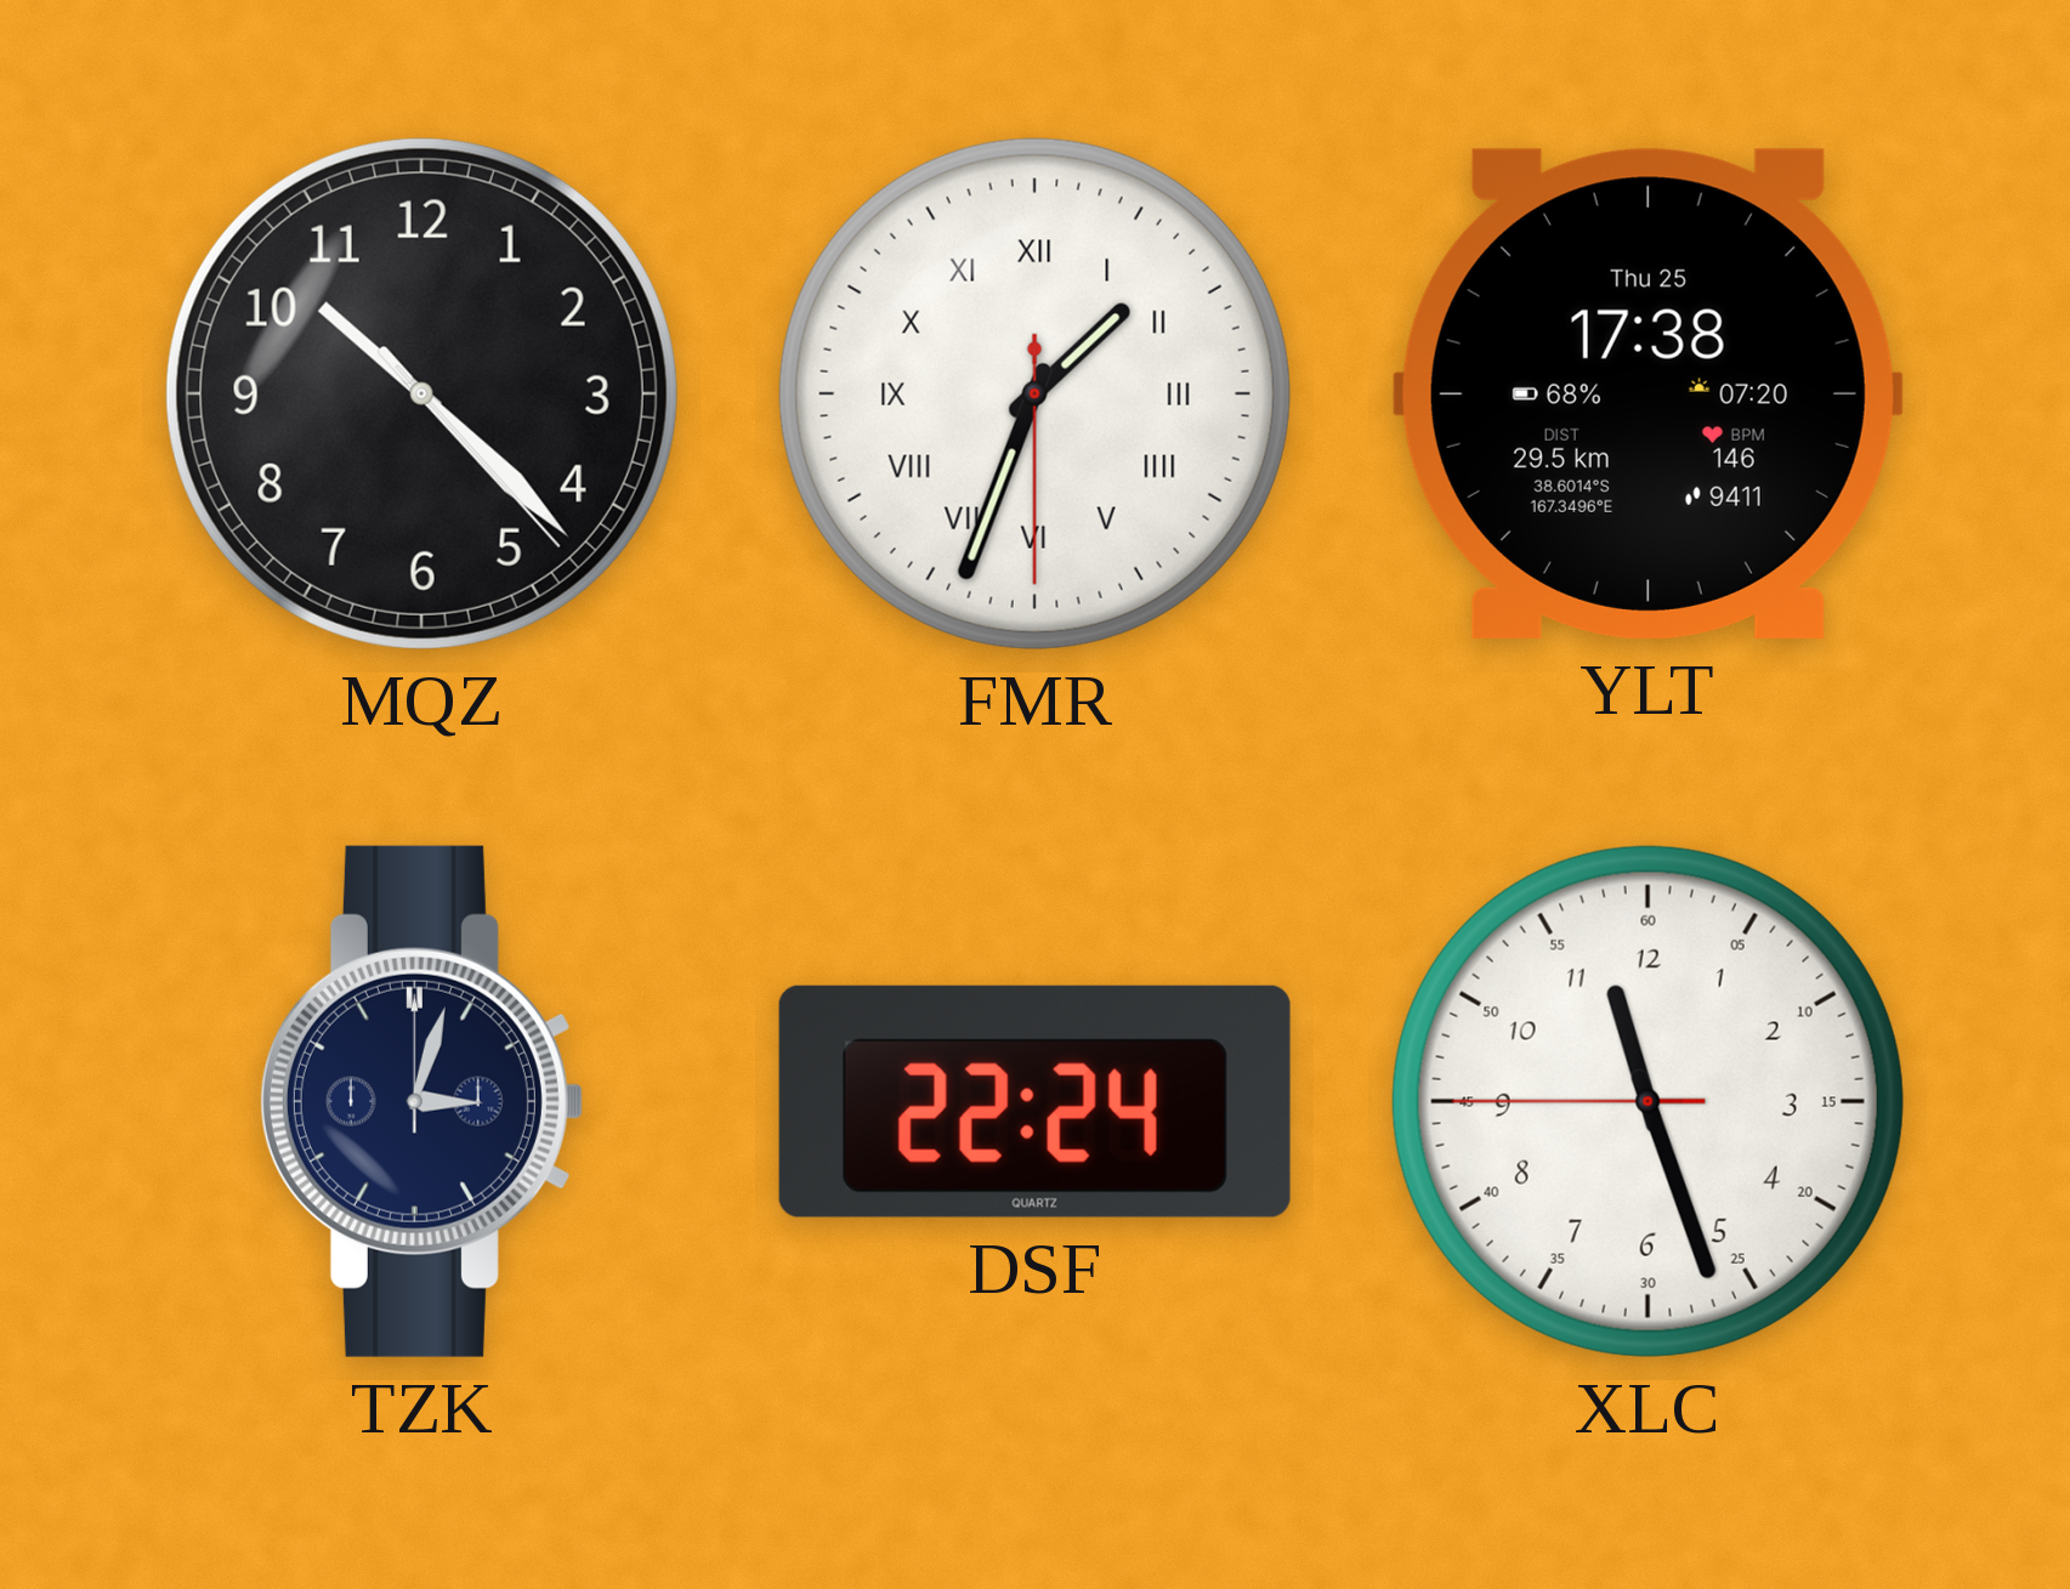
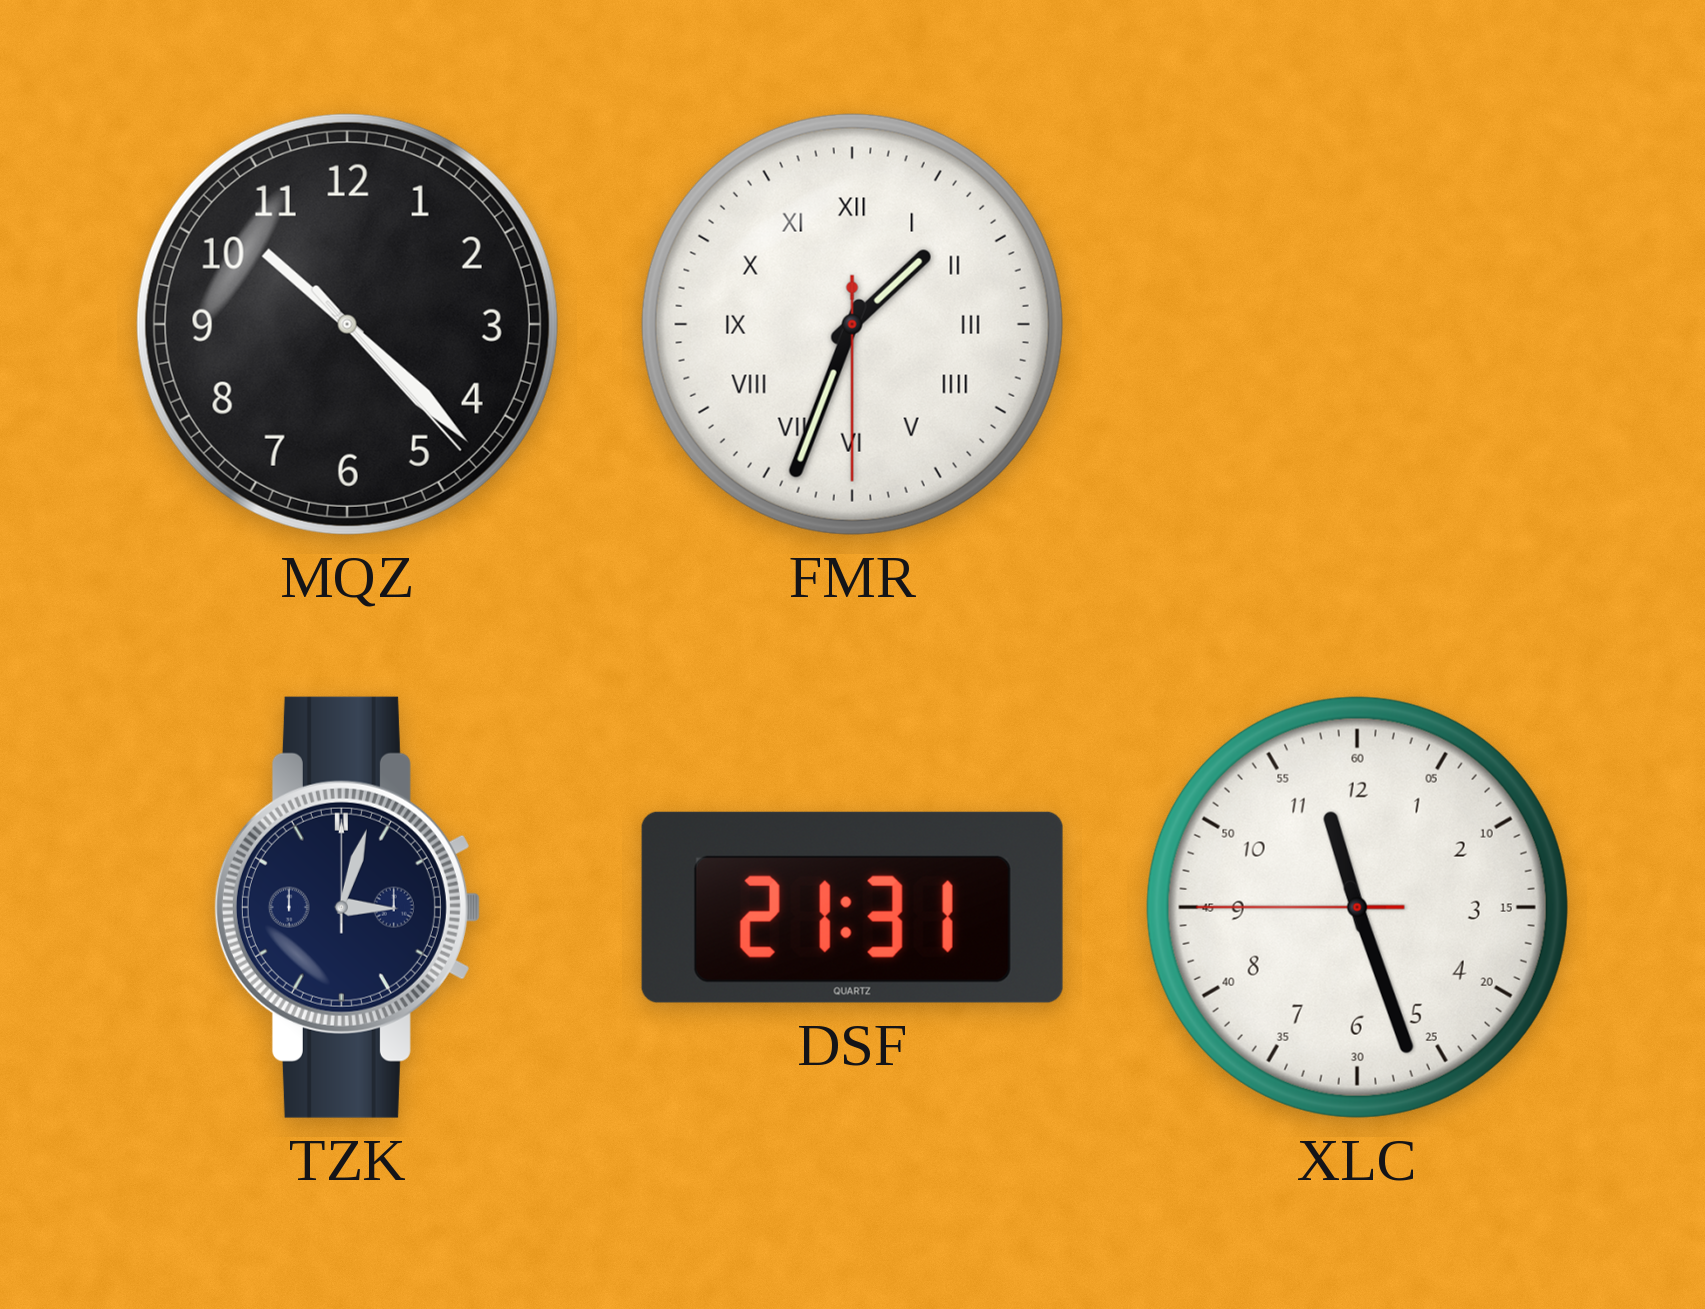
YLT: 17:38 -> none (1648, 393)
DSF: 22:24 -> 21:31 (852, 907)
